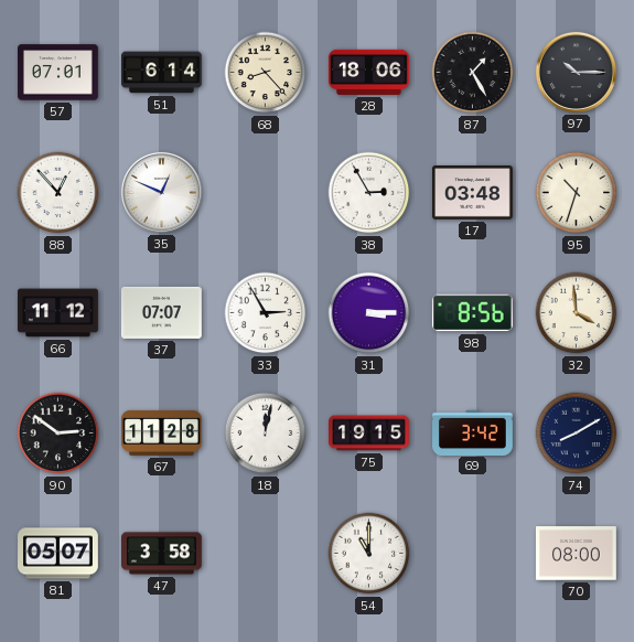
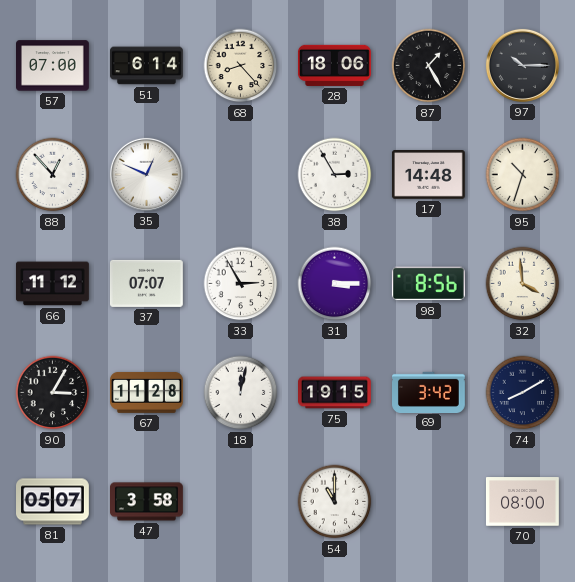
57: 07:01 -> 07:00 (53, 66)
17: 03:48 -> 14:48 (428, 175)
90: 2:51 -> 3:05 (53, 393)
